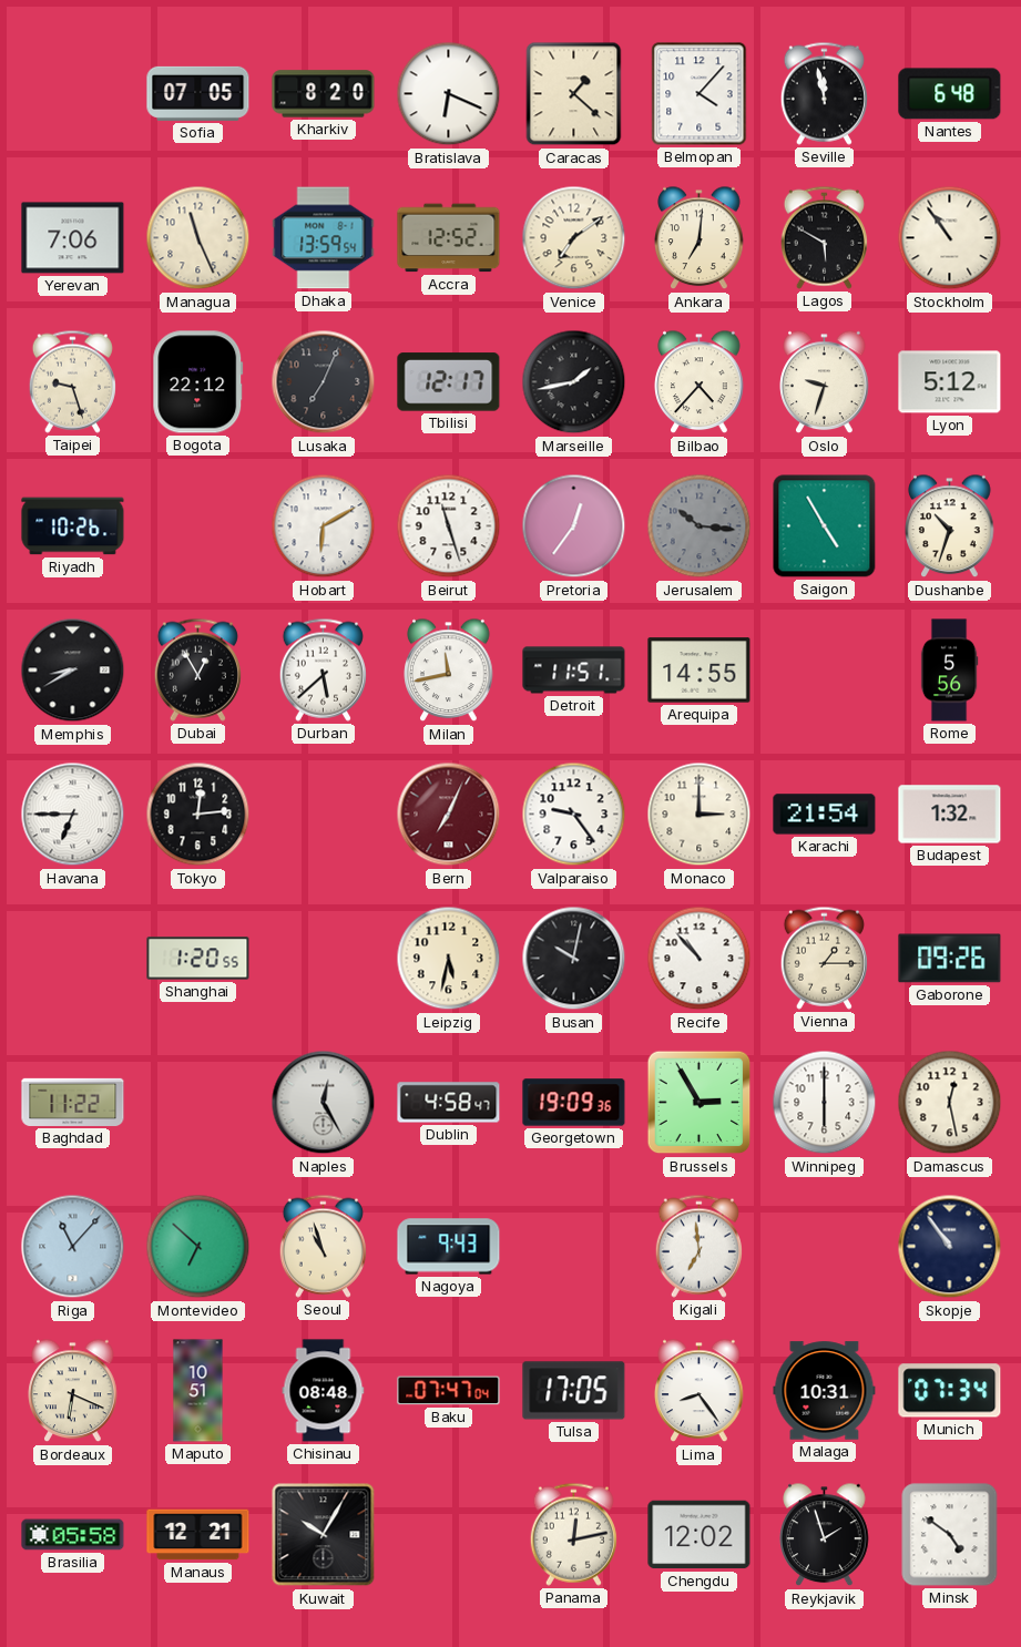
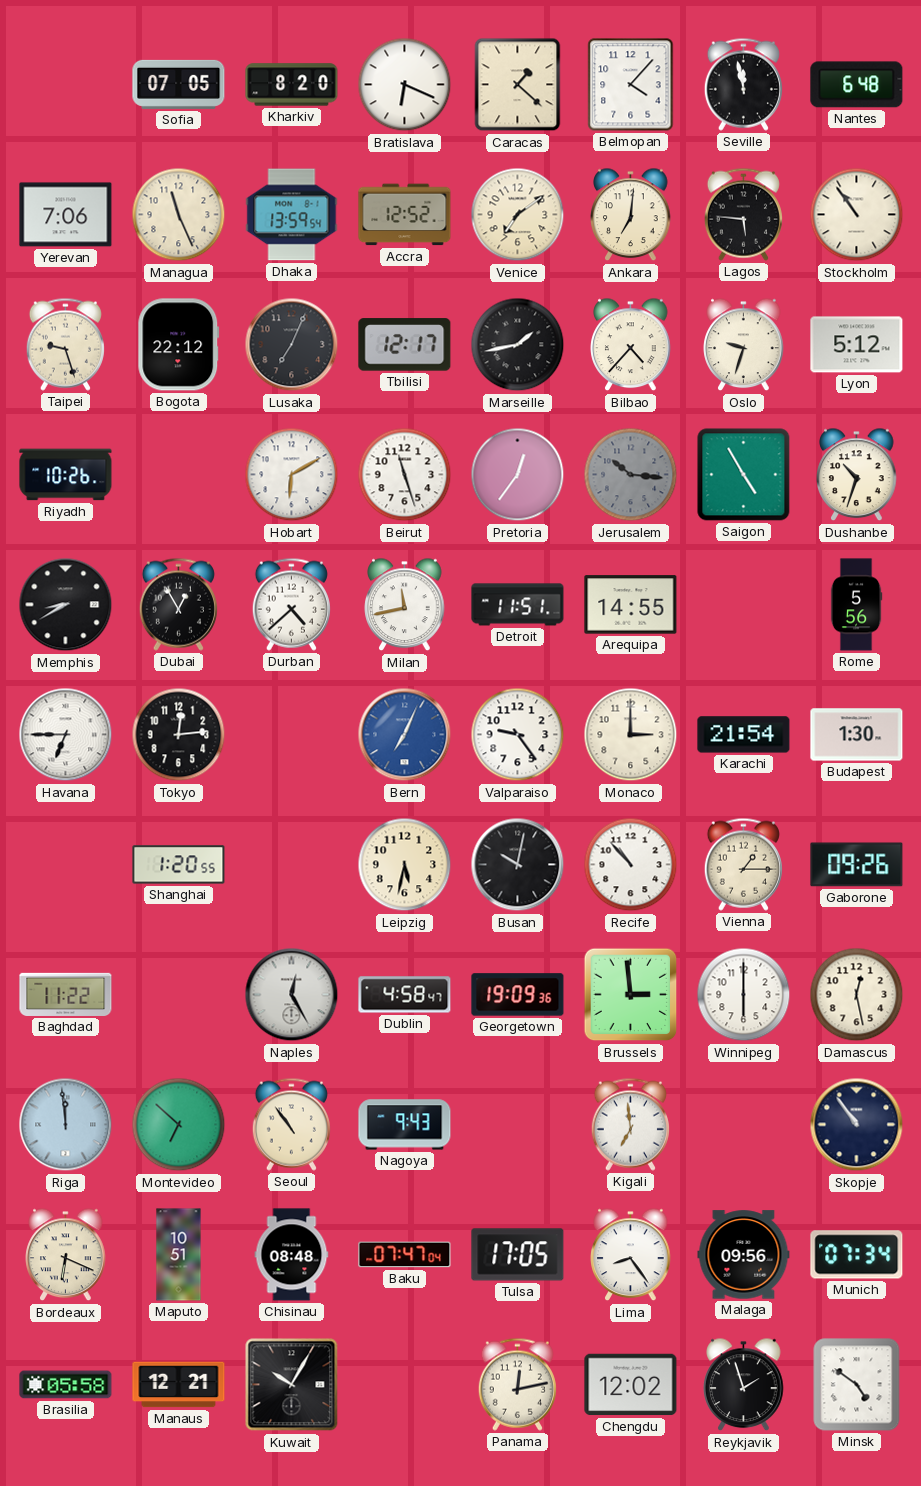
Lagos: 5:50 -> 5:46 (743, 214)
Durban: 5:38 -> 4:38 (291, 604)
Bern dial: burgundy -> blue (405, 735)
Budapest: 1:32 -> 1:30 (857, 735)
Brussels: 2:55 -> 2:59 (631, 995)
Riga: 11:07 -> 11:59 (66, 1125)
Seoul: 10:57 -> 10:54 (291, 1124)
Malaga: 10:31 -> 09:56 (744, 1255)
